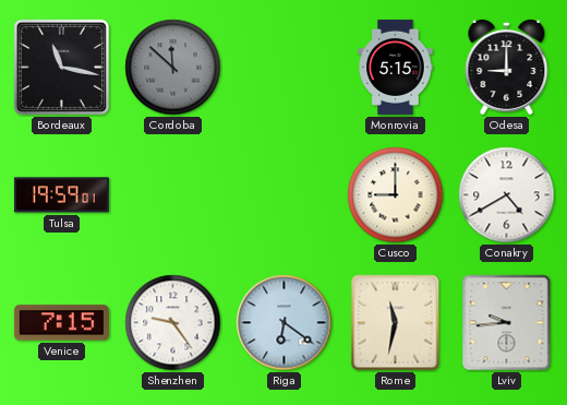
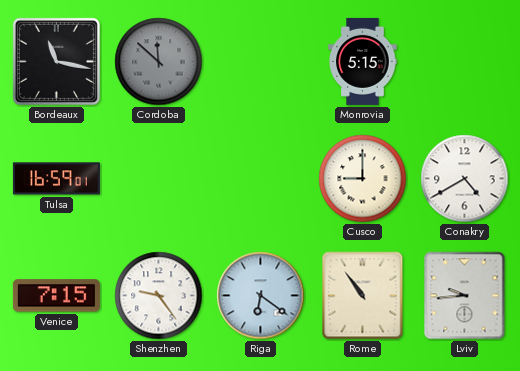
Odesa: 9:00 -> none (507, 67)
Tulsa: 19:59 -> 16:59 (56, 179)
Rome: 11:32 -> 10:54 (363, 296)
